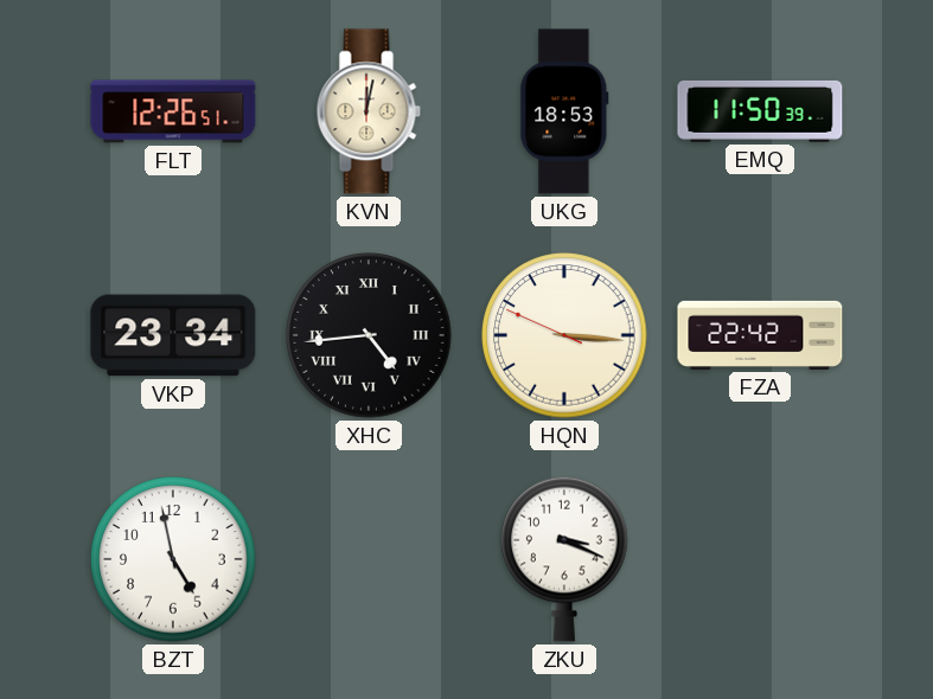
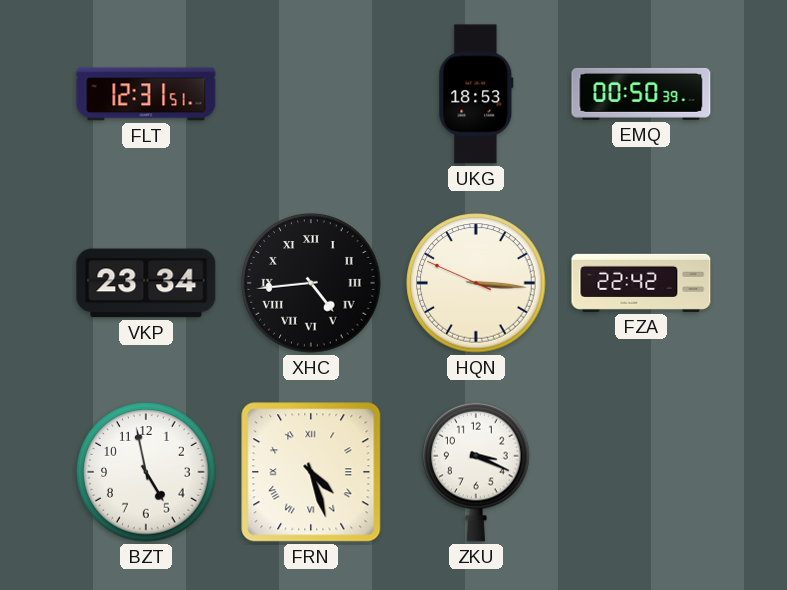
FLT: 12:26 -> 12:31 (146, 94)
KVN: 12:02 -> none (369, 111)
EMQ: 11:50 -> 00:50 (641, 94)
FRN: none -> 4:27 (311, 472)
